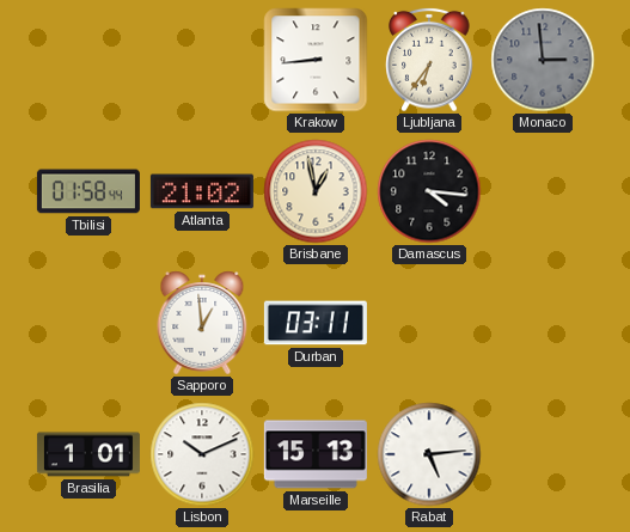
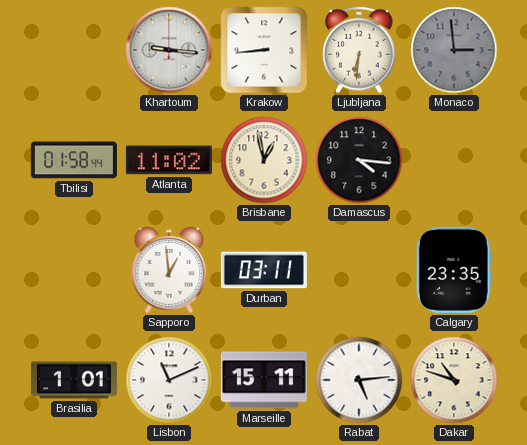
Khartoum: none -> 9:16 (169, 50)
Ljubljana: 6:36 -> 6:31 (359, 50)
Atlanta: 21:02 -> 11:02 (169, 160)
Calgary: none -> 23:35 (454, 270)
Lisbon: 10:11 -> 11:11 (169, 380)
Marseille: 15:13 -> 15:11 (264, 380)
Dakar: none -> 10:48 (454, 380)
